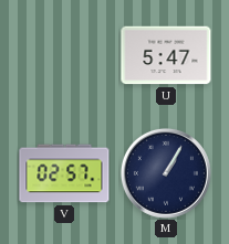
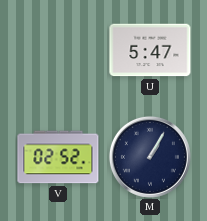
V: 02:57 -> 02:52 (58, 157)
